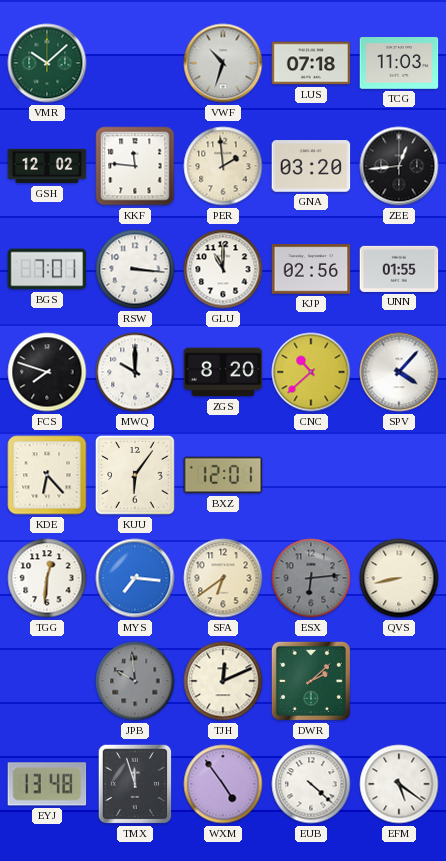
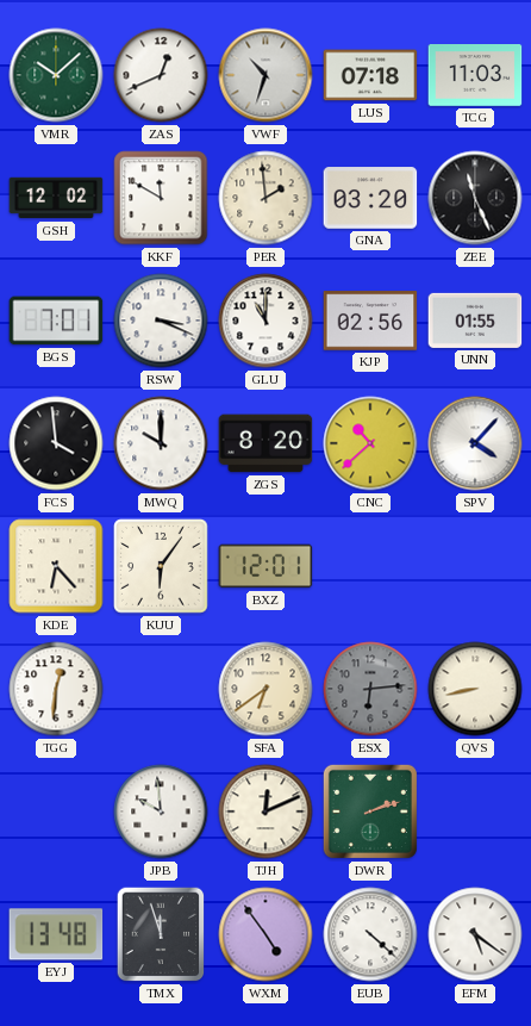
ZAS: none -> 12:41 (161, 75)
KKF: 11:46 -> 11:50 (161, 198)
ZEE: 12:44 -> 11:26 (475, 198)
RSW: 3:16 -> 3:19 (161, 321)
FCS: 7:48 -> 3:59 (56, 443)
MYS: 7:16 -> none (135, 578)
JPB dial: grey -> white (161, 812)
DWR: 2:08 -> 2:12 (370, 812)
